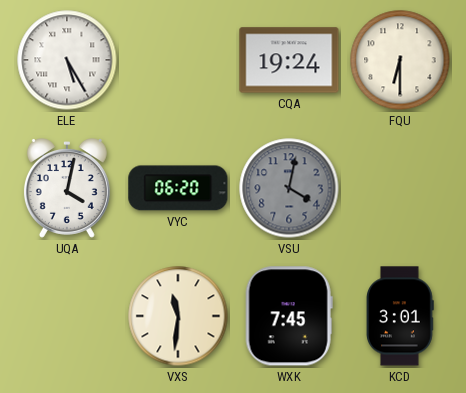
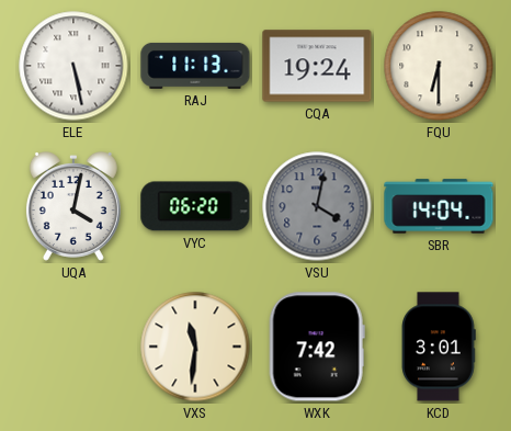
ELE: 5:25 -> 5:28 (73, 66)
RAJ: none -> 11:13 (195, 66)
SBR: none -> 14:04 (439, 206)
WXK: 7:45 -> 7:42 (317, 347)
